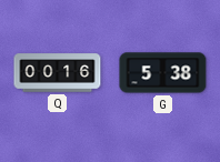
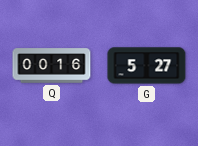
G: 5:38 -> 5:27 (147, 66)
